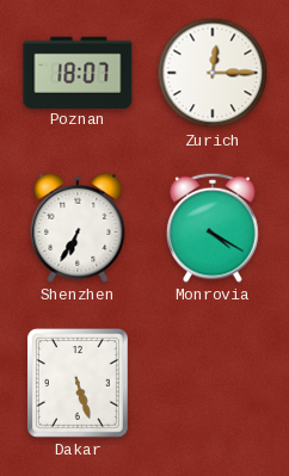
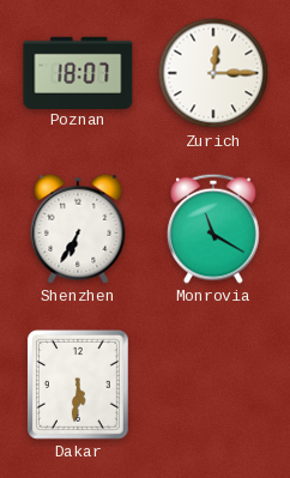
Monrovia: 4:20 -> 11:20 (215, 229)
Dakar: 5:27 -> 5:31 (78, 385)
